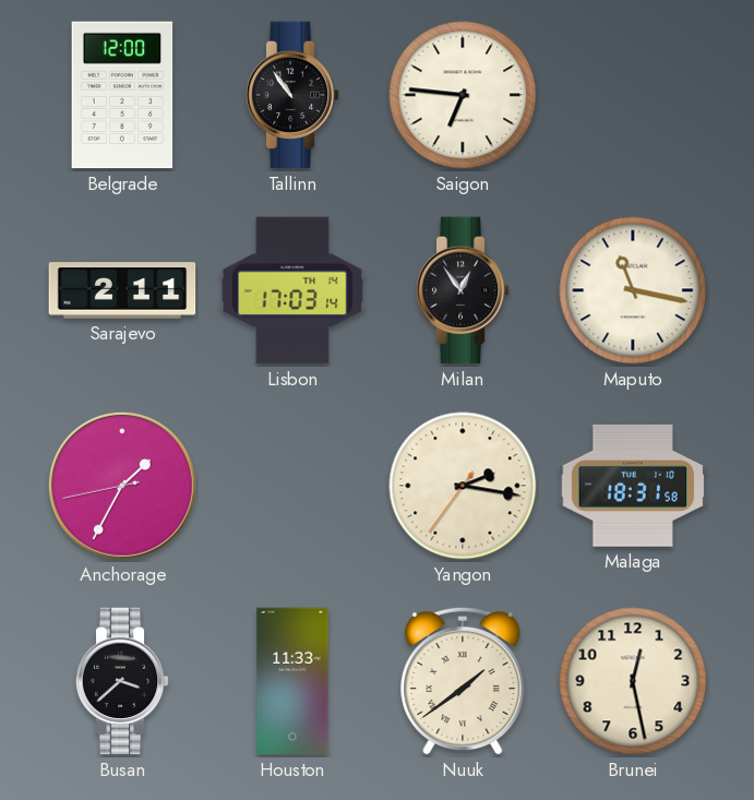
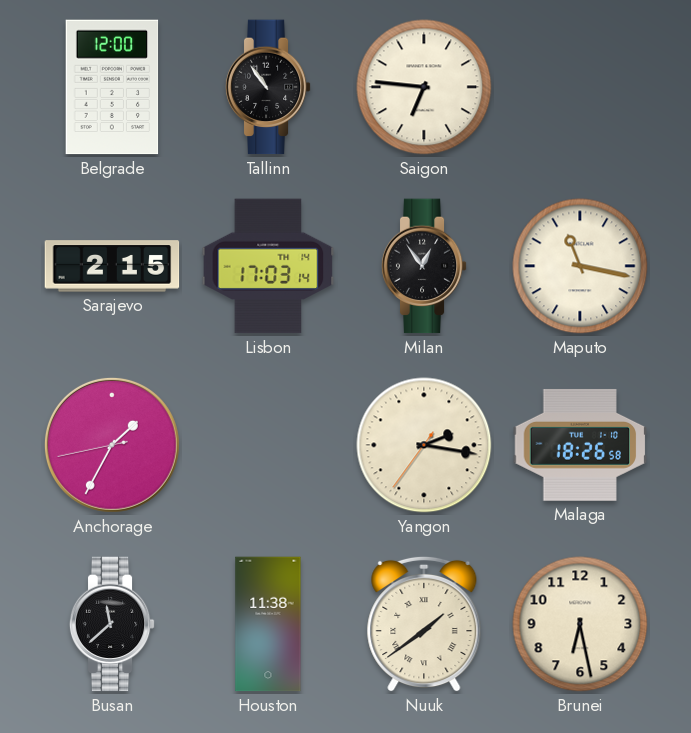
Sarajevo: 2:11 -> 2:15 (112, 266)
Malaga: 18:31 -> 18:26 (580, 445)
Busan: 3:38 -> 11:38 (112, 624)
Houston: 11:33 -> 11:38 (268, 624)
Brunei: 12:28 -> 6:28 (580, 624)
